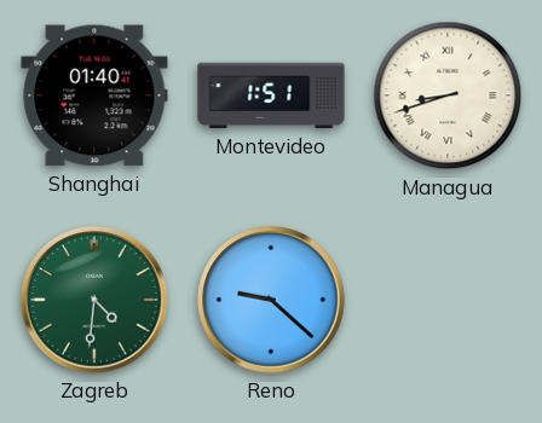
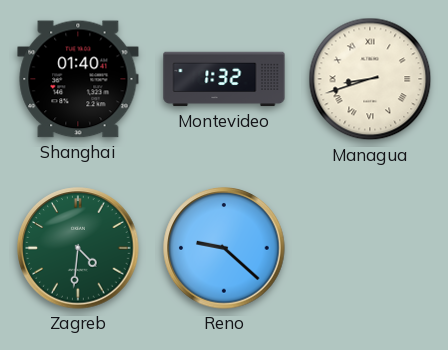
Montevideo: 1:51 -> 1:32 (224, 79)
